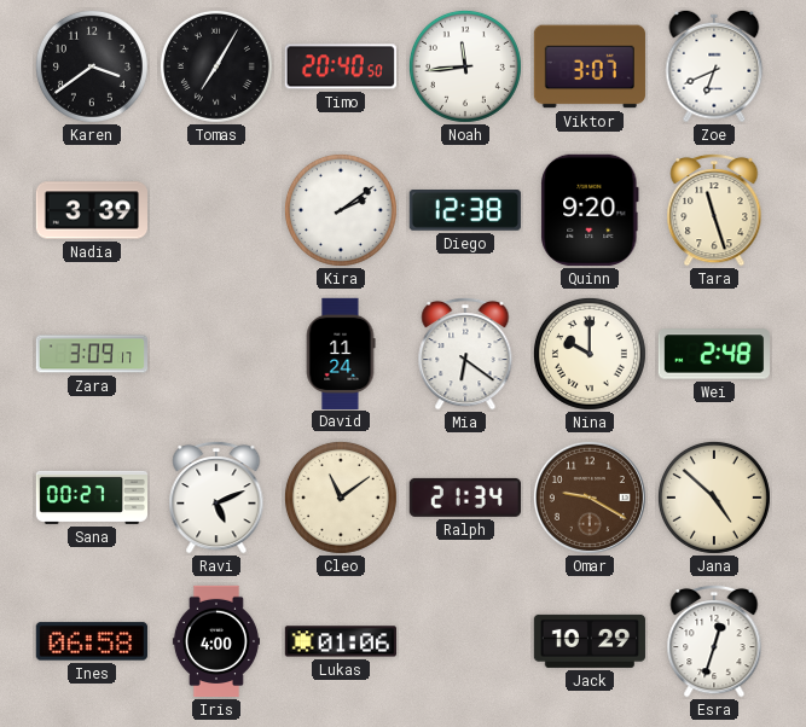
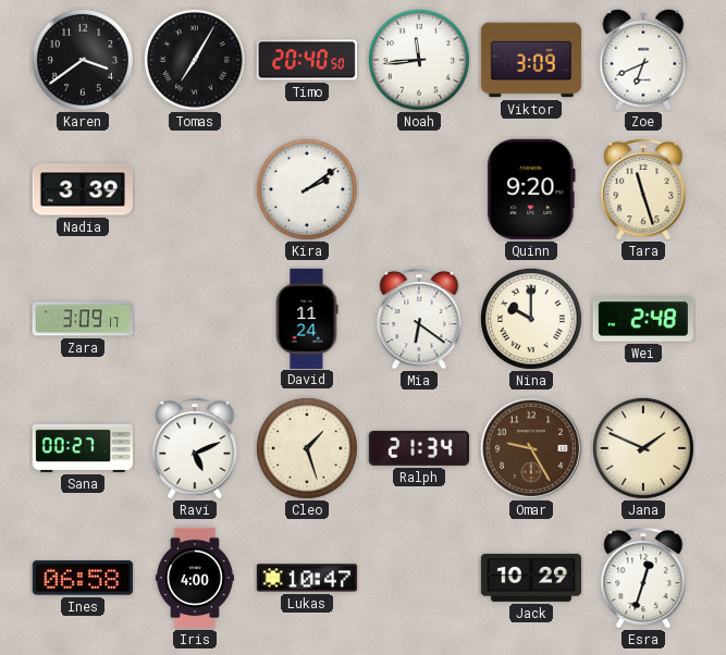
Viktor: 3:07 -> 3:09 (531, 60)
Diego: 12:38 -> none (465, 211)
Cleo: 11:09 -> 1:27 (307, 448)
Omar: 9:20 -> 9:25 (531, 448)
Jana: 4:52 -> 1:49 (643, 448)
Lukas: 01:06 -> 10:47 (307, 578)
